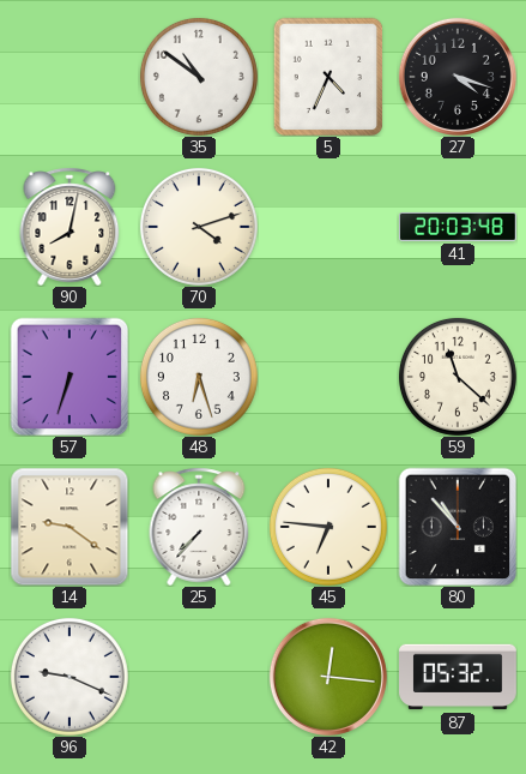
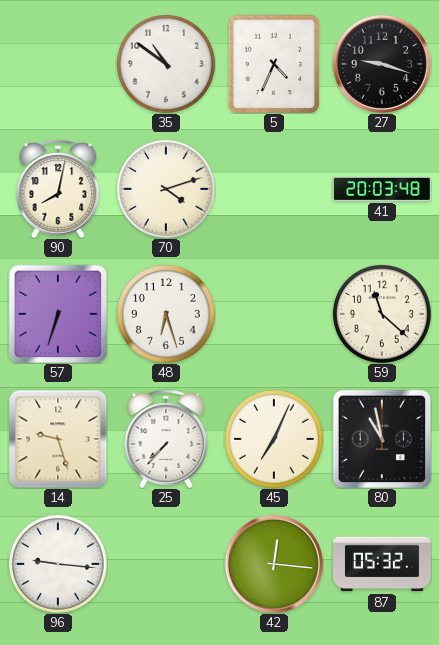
27: 4:18 -> 9:18 (382, 64)
14: 9:21 -> 9:27 (58, 439)
45: 6:46 -> 7:04 (274, 439)
80: 10:53 -> 10:58 (382, 439)
96: 9:19 -> 9:16 (58, 564)
